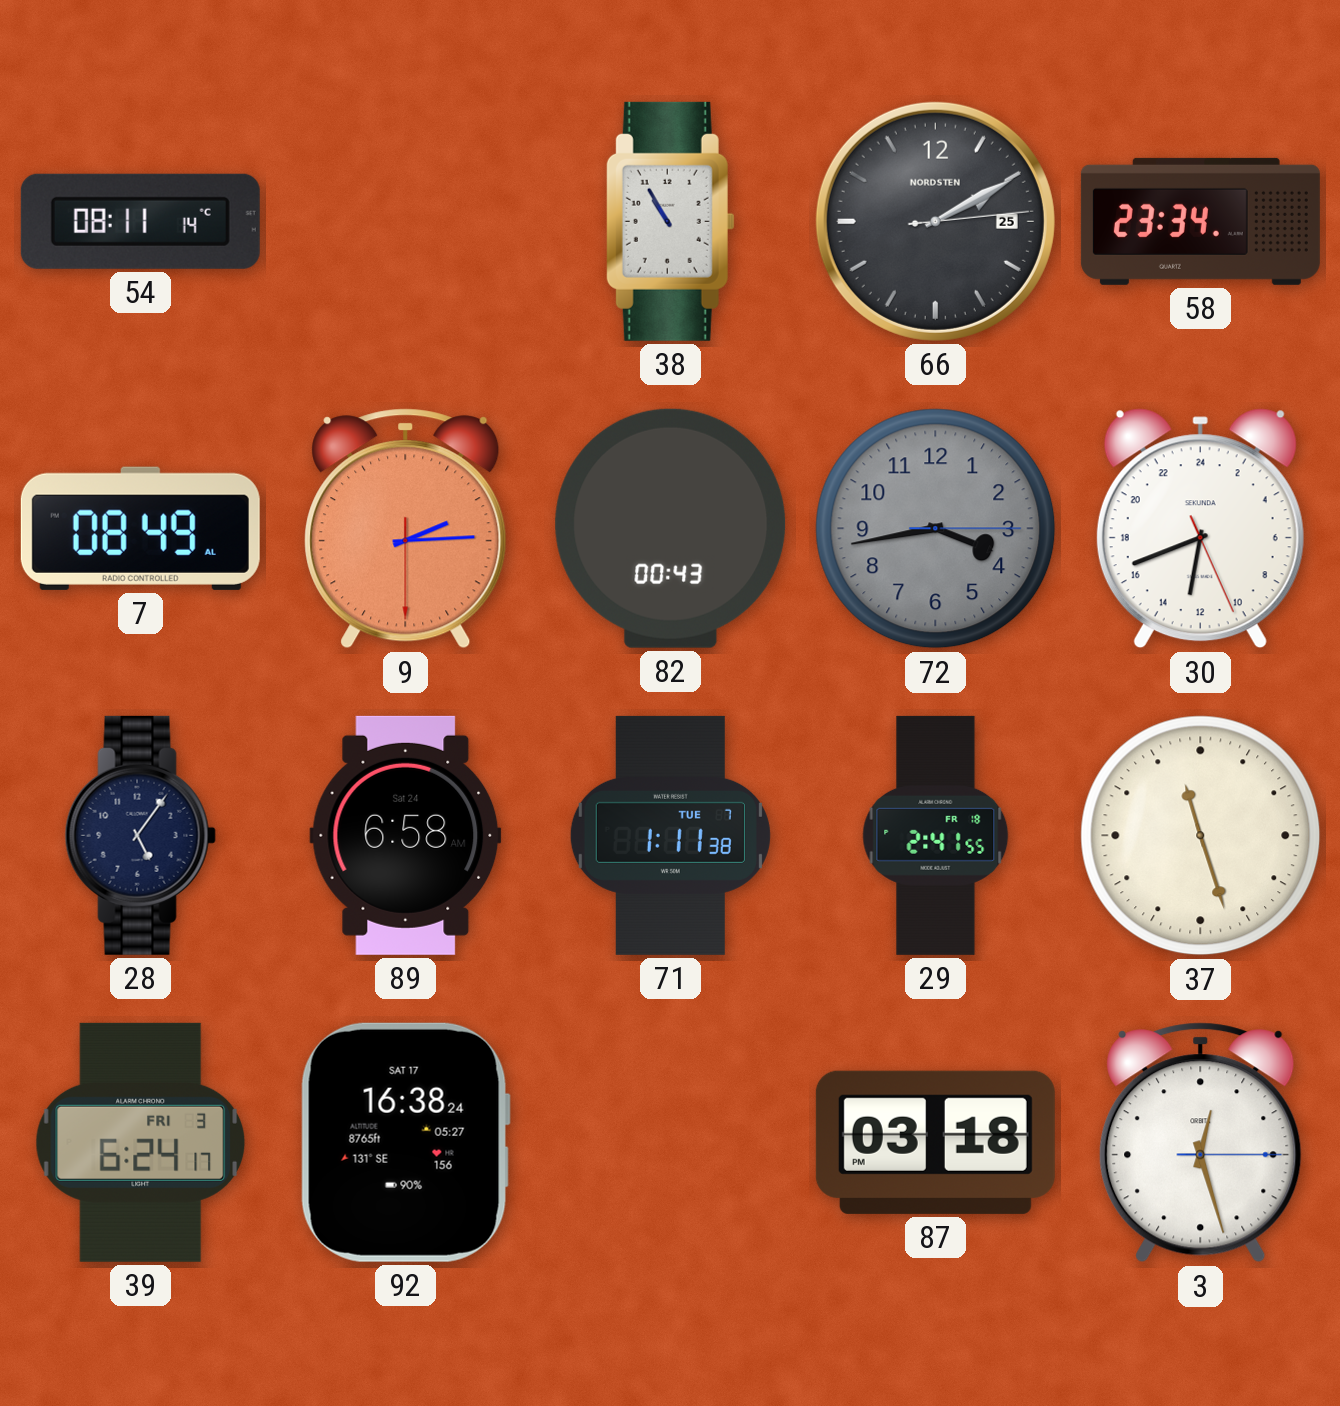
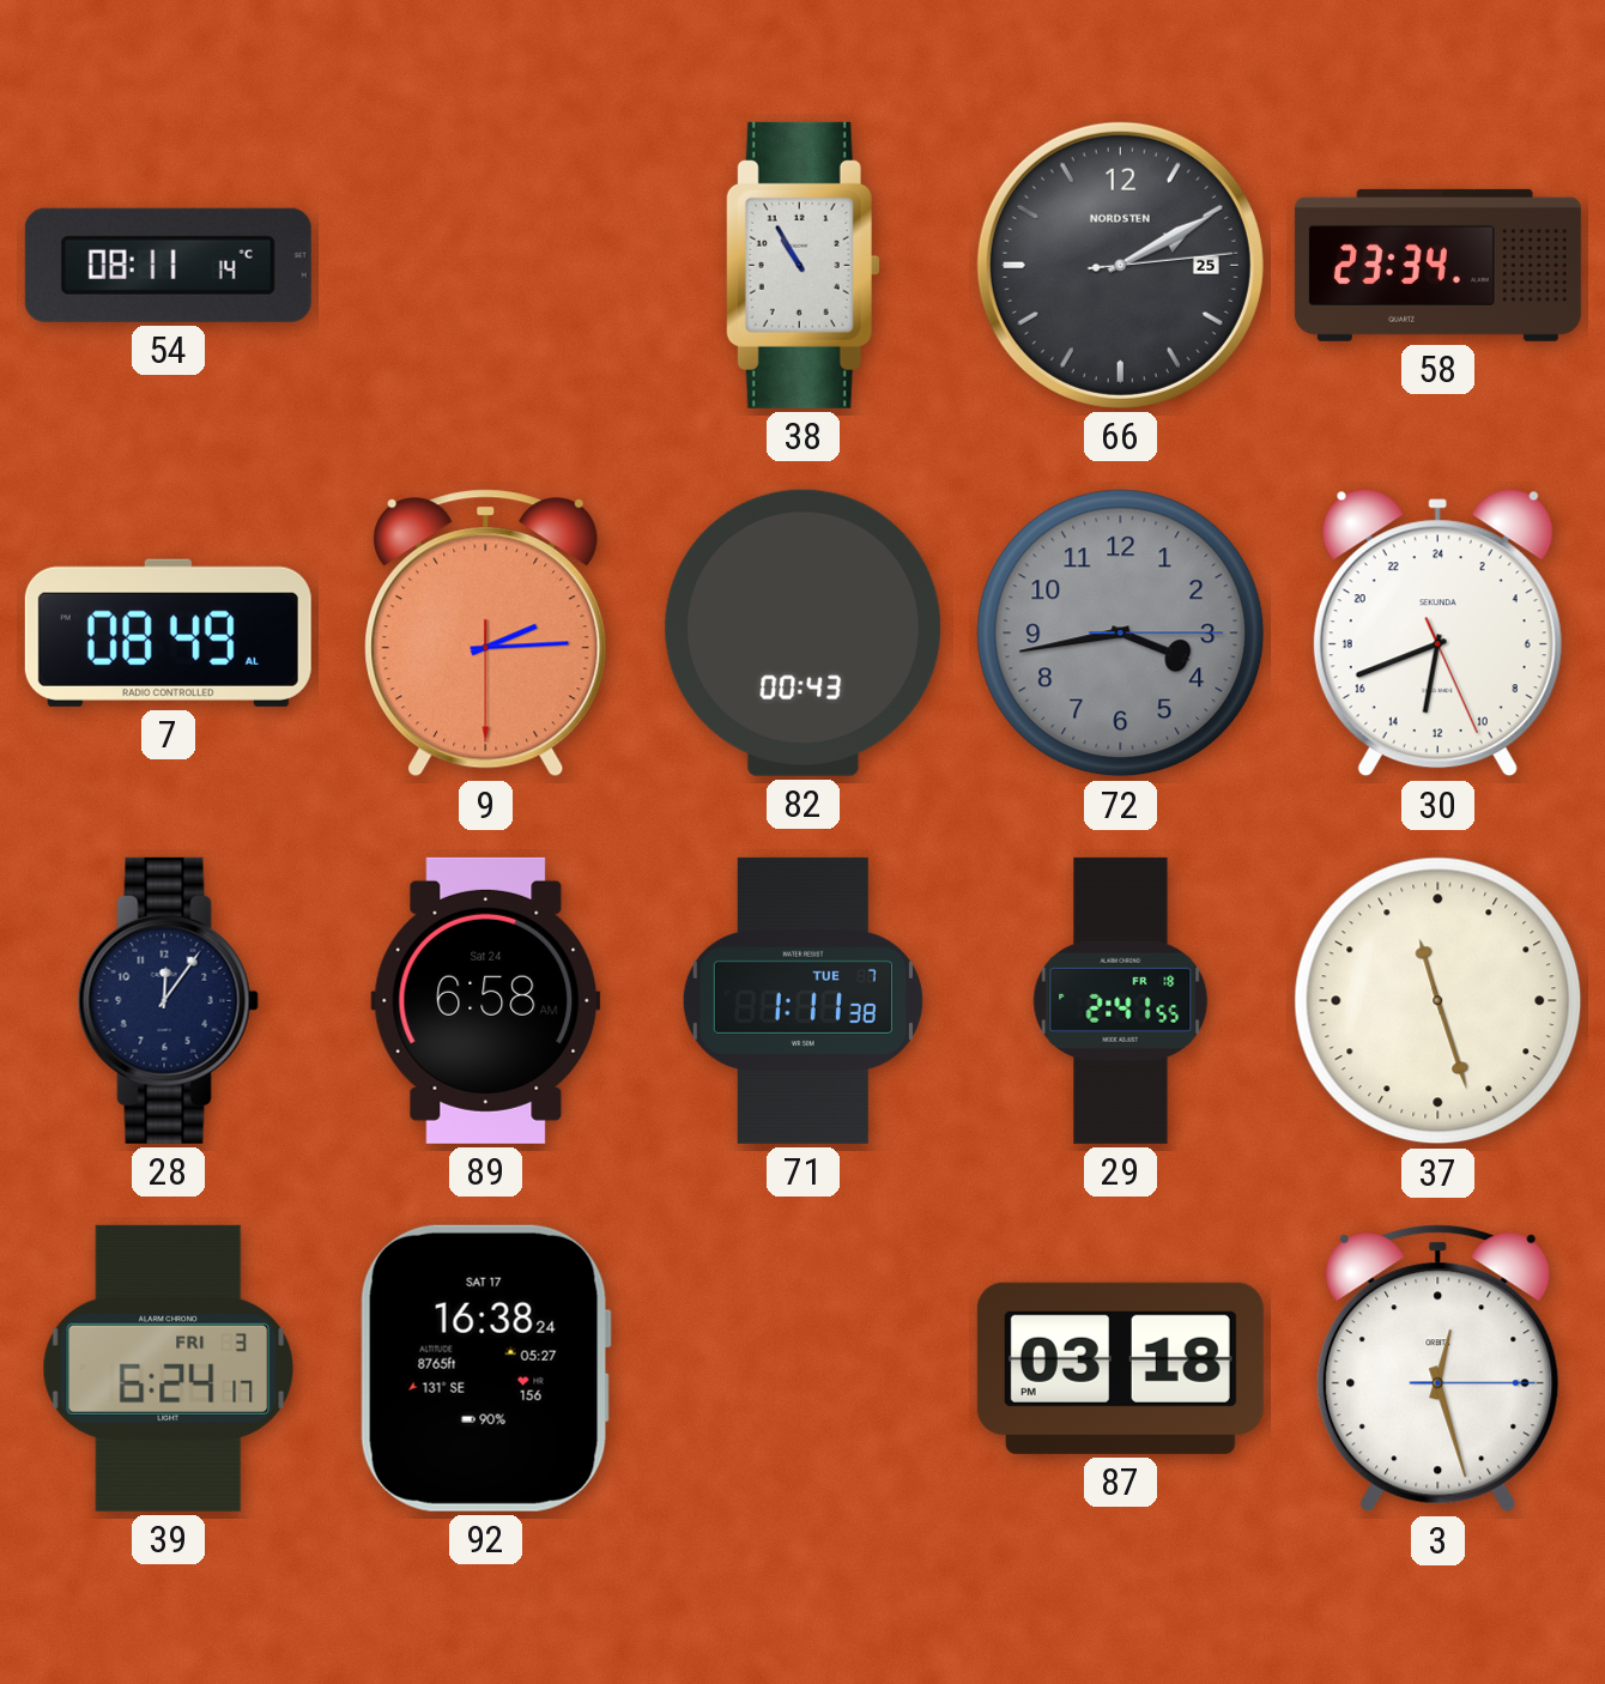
28: 5:06 -> 12:06 (168, 1000)
